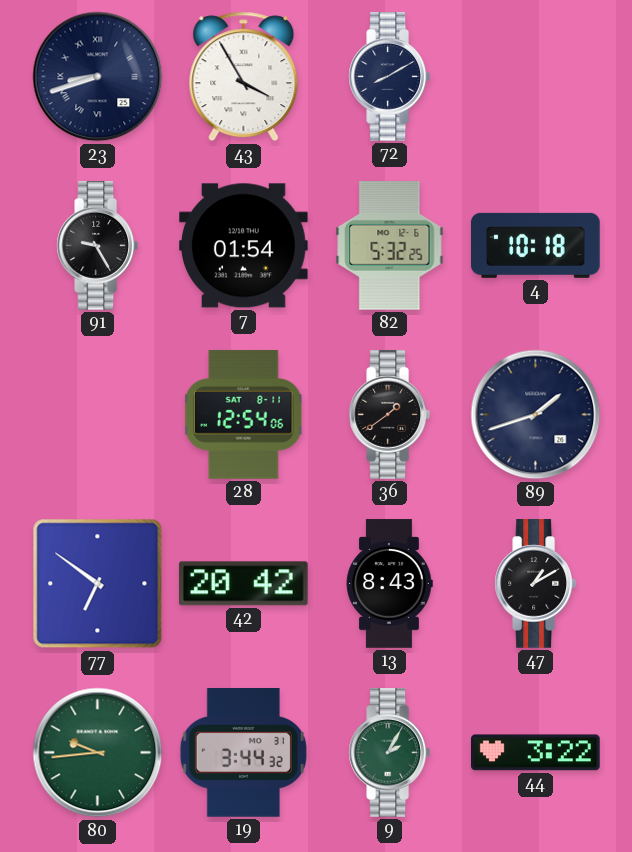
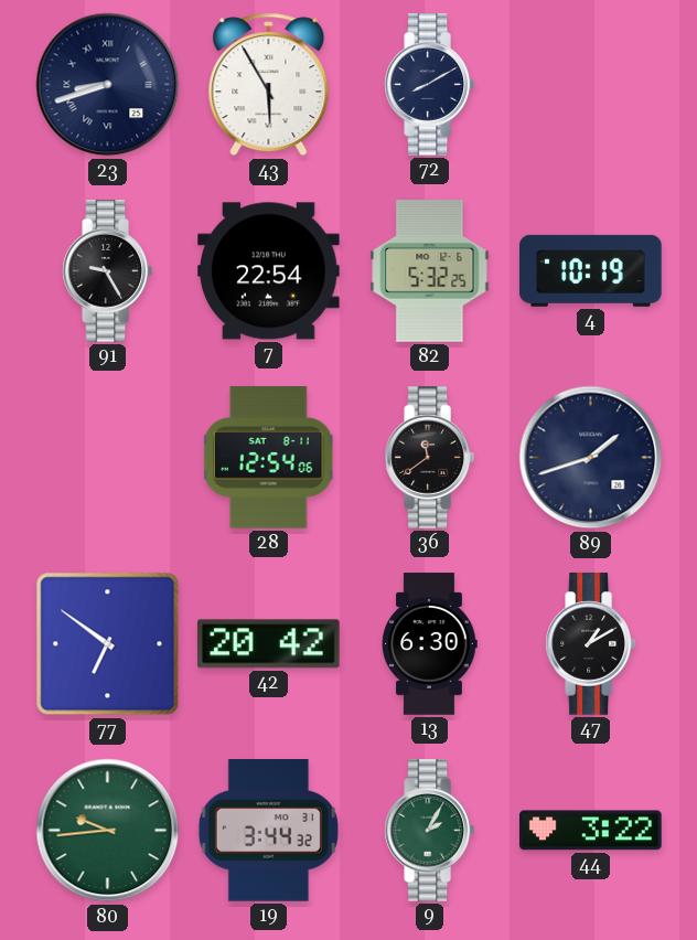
43: 3:55 -> 5:55 (269, 85)
7: 01:54 -> 22:54 (269, 271)
4: 10:18 -> 10:19 (591, 270)
36: 1:39 -> 11:39 (429, 458)
13: 8:43 -> 6:30 (429, 644)
